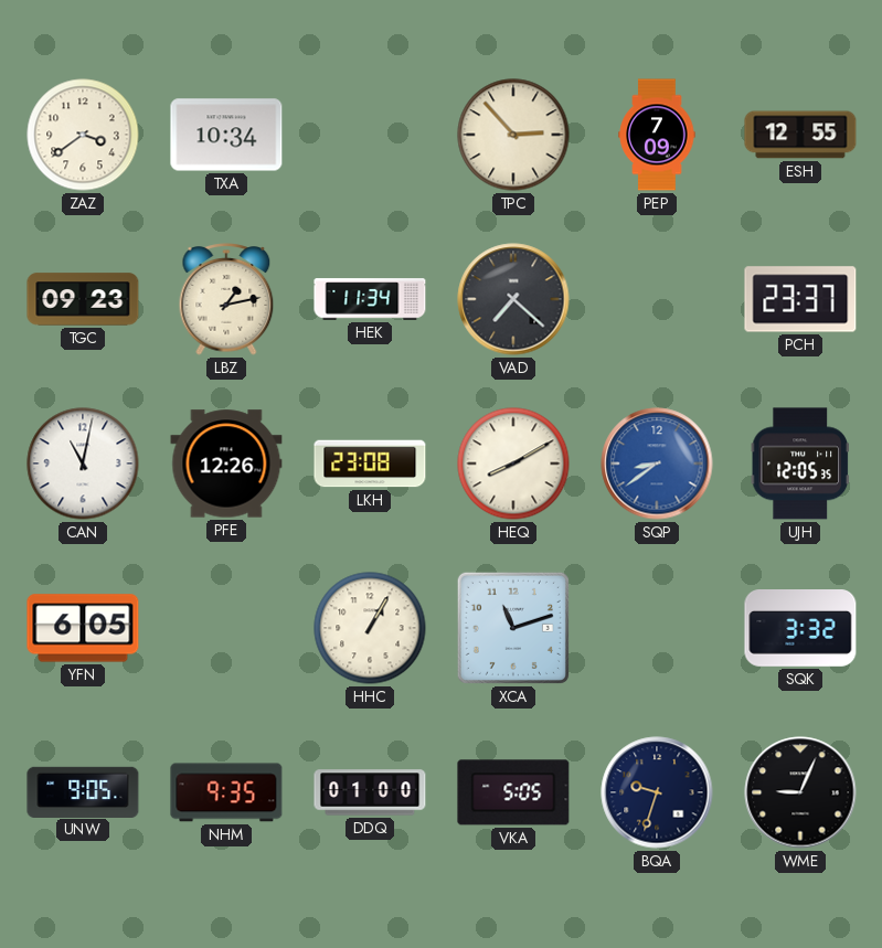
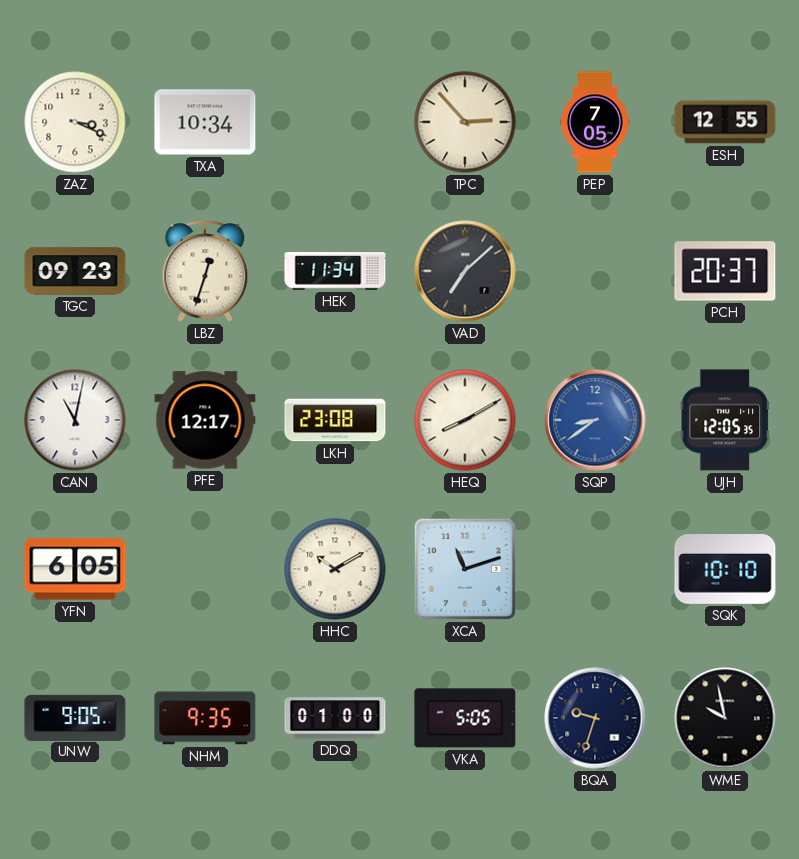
ZAZ: 3:39 -> 3:19 (75, 122)
PEP: 7:09 -> 7:05 (595, 122)
LBZ: 1:13 -> 12:33 (205, 271)
VAD: 7:22 -> 7:08 (465, 271)
PCH: 23:37 -> 20:37 (725, 271)
PFE: 12:26 -> 12:17 (205, 420)
HHC: 1:05 -> 10:10 (335, 569)
SQK: 3:32 -> 10:10 (725, 569)
WME: 9:04 -> 9:58 (725, 718)
